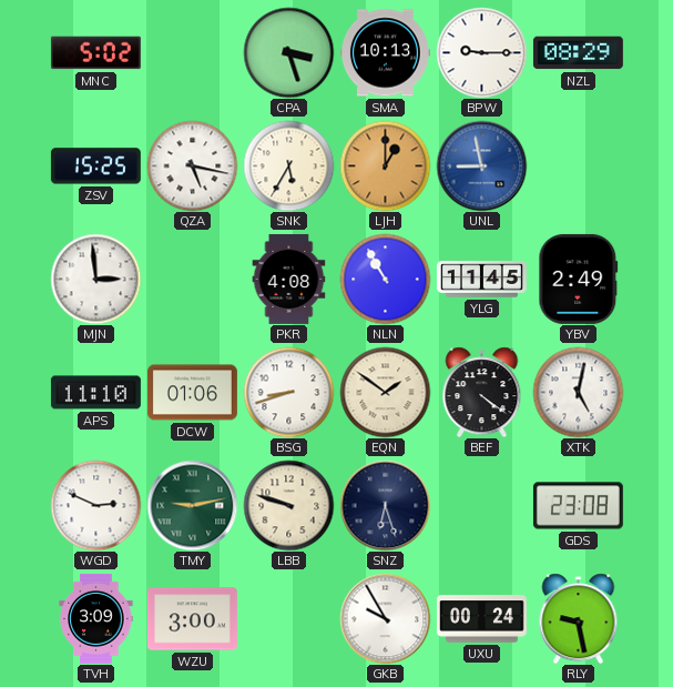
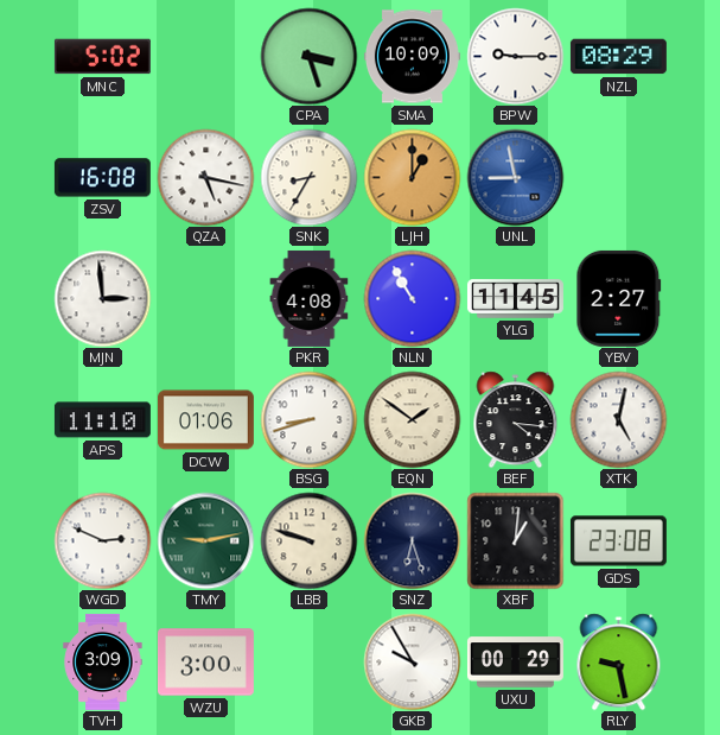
SMA: 10:13 -> 10:09 (412, 57)
ZSV: 15:25 -> 16:08 (102, 178)
SNK: 5:35 -> 8:35 (308, 177)
YBV: 2:49 -> 2:27 (619, 298)
BEF: 4:21 -> 4:16 (516, 419)
XBF: none -> 1:01 (515, 540)
UXU: 00:24 -> 00:29 (515, 663)
